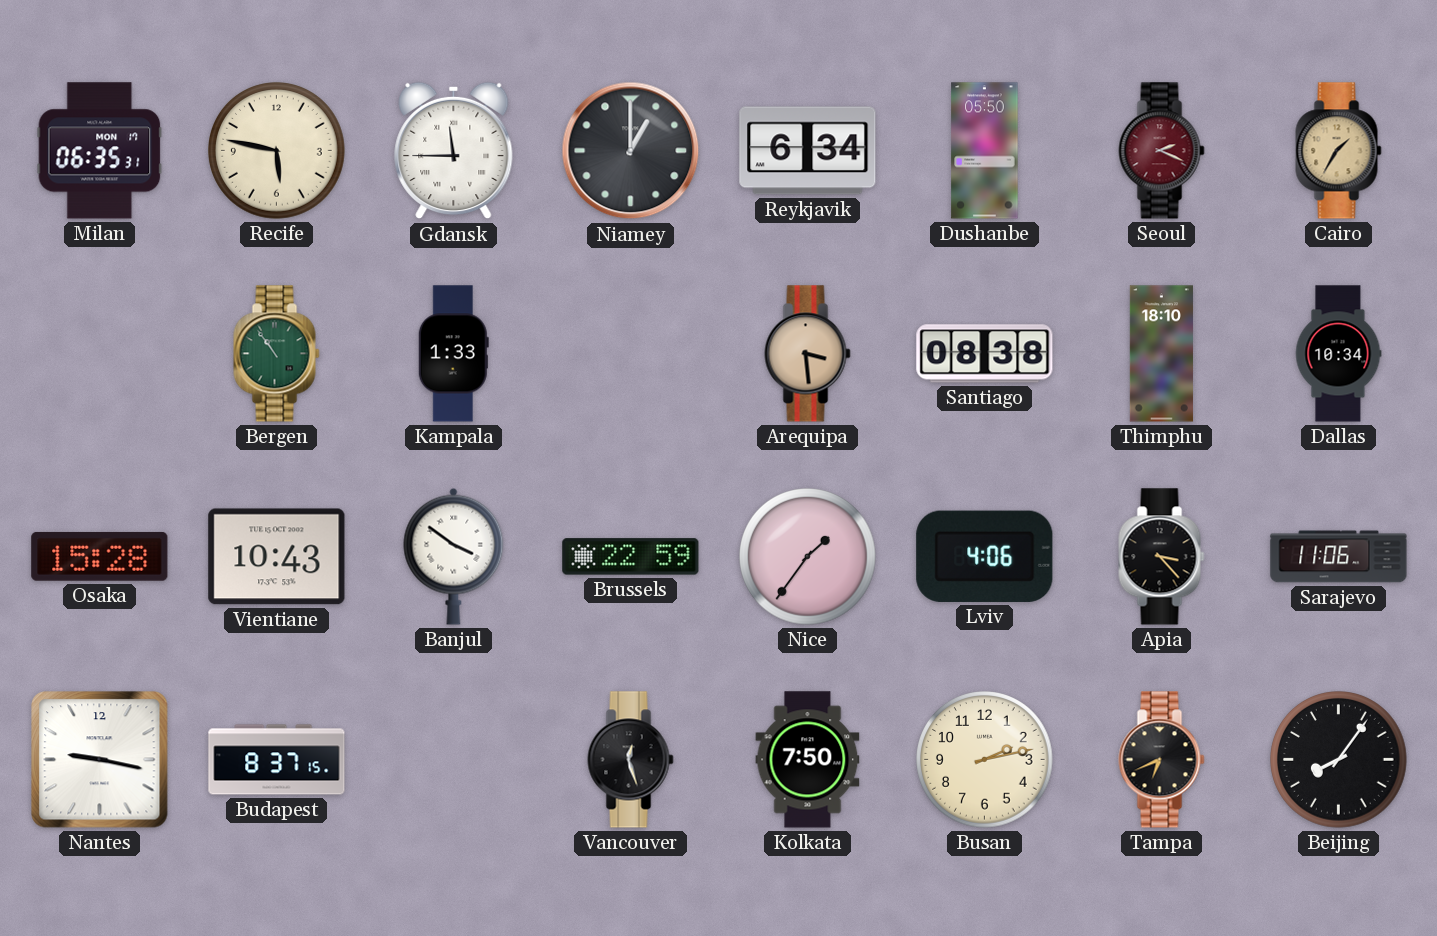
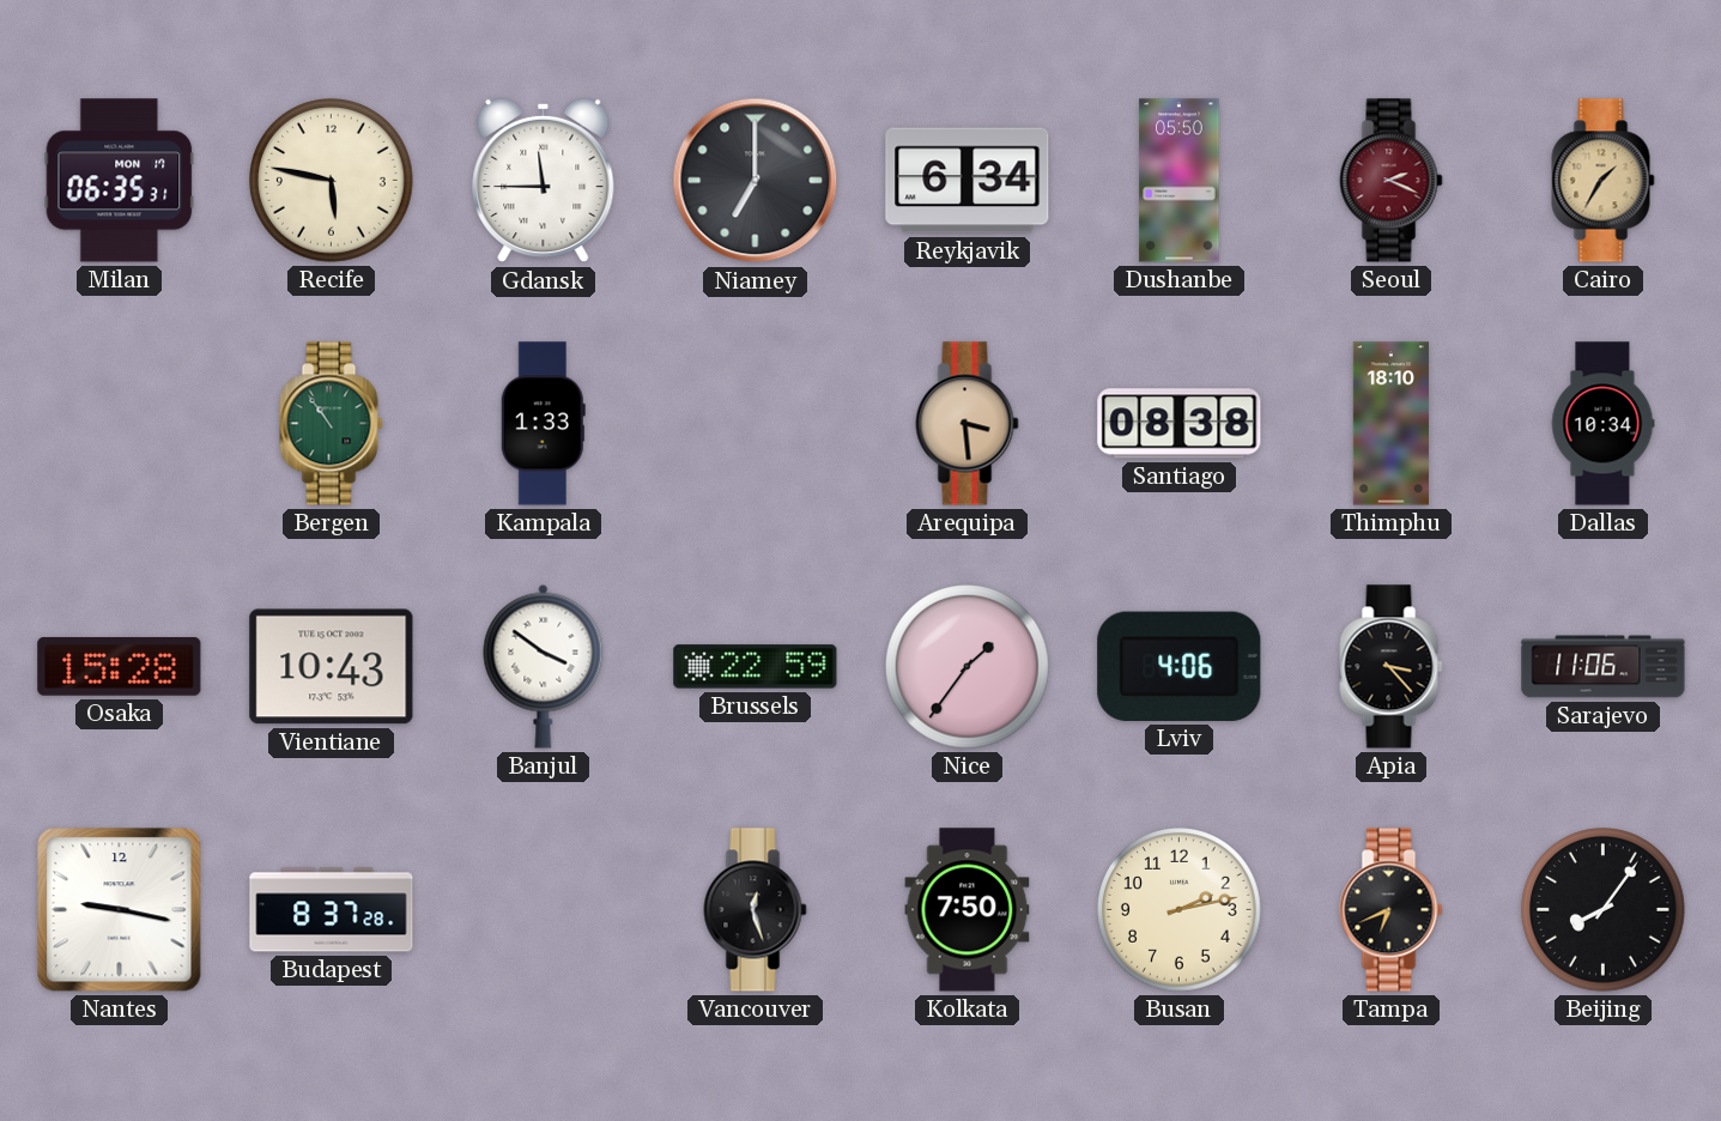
Niamey: 1:00 -> 7:00 (756, 181)
Budapest: 8:37:15 -> 8:37:28 (332, 910)
